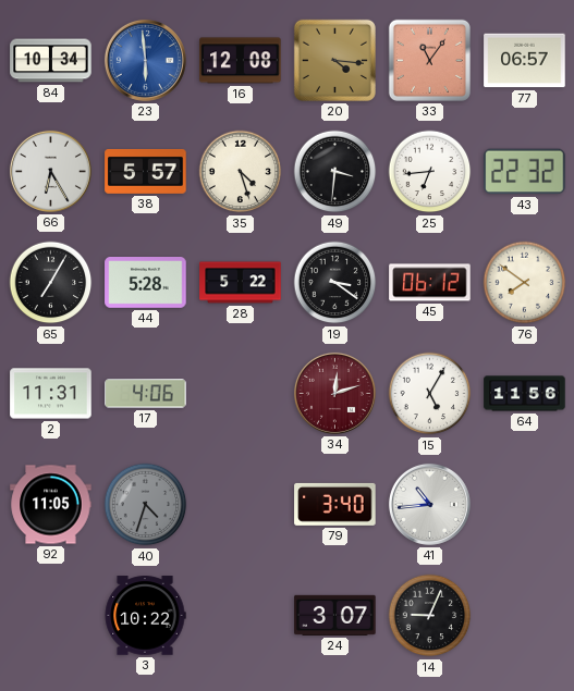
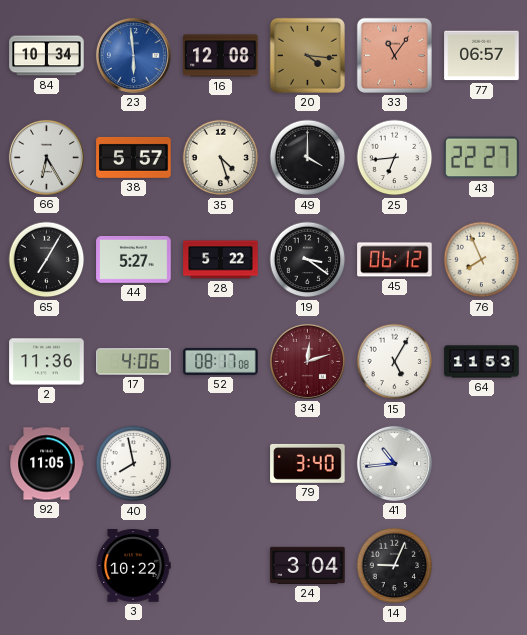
49: 3:31 -> 4:00 (308, 158)
43: 22:32 -> 22:27 (482, 158)
44: 5:28 -> 5:27 (134, 260)
76: 7:51 -> 7:56 (482, 260)
2: 11:31 -> 11:36 (47, 362)
52: none -> 08:17 (221, 361)
64: 11:56 -> 11:53 (482, 362)
40: 4:33 -> 7:58 (134, 464)
40 dial: grey -> white (134, 464)
24: 3:07 -> 3:04 (308, 565)
